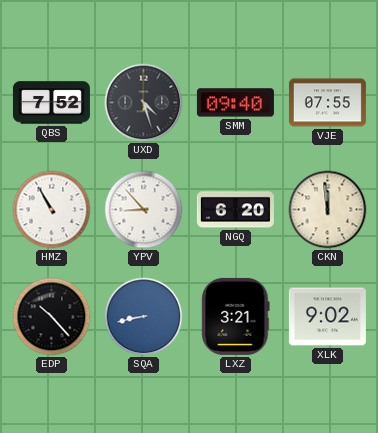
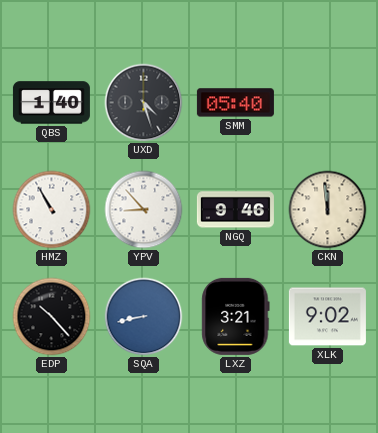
QBS: 7:52 -> 1:40 (51, 103)
SMM: 09:40 -> 05:40 (235, 103)
VJE: 07:55 -> none (327, 103)
NGQ: 6:20 -> 9:46 (235, 210)
